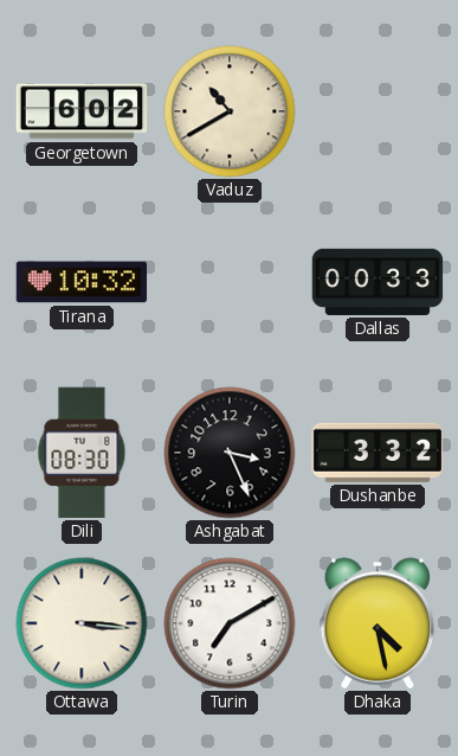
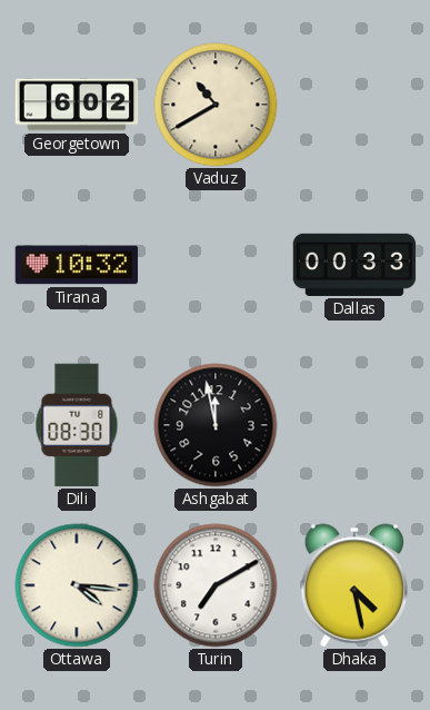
Ashgabat: 3:26 -> 11:58 (216, 425)
Dushanbe: 3:32 -> none (378, 453)
Ottawa: 3:16 -> 4:16 (77, 585)
